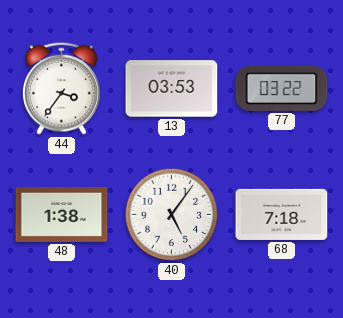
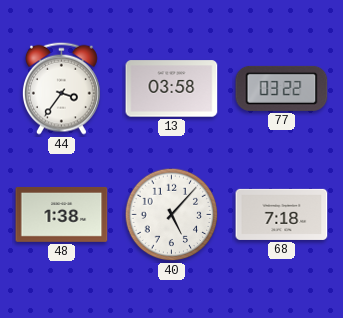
13: 03:53 -> 03:58 (172, 89)
40: 5:06 -> 5:07 (172, 215)
